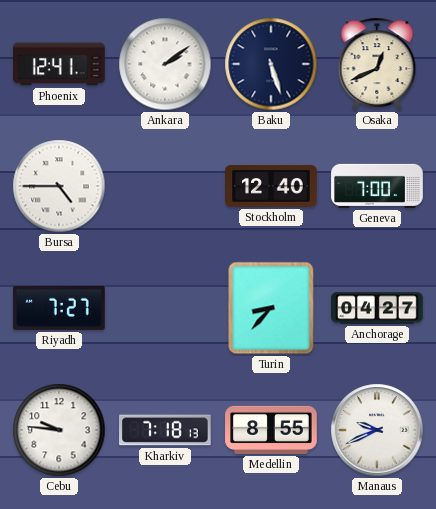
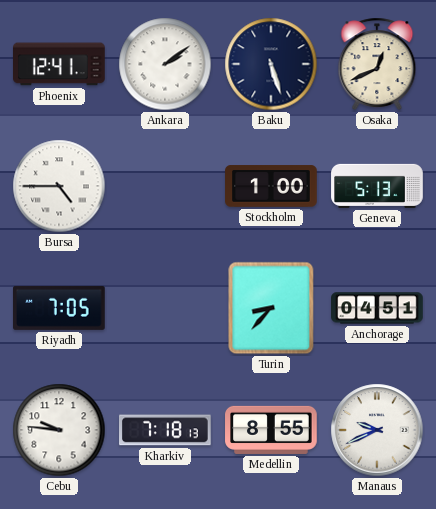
Stockholm: 12:40 -> 1:00 (271, 186)
Geneva: 7:00 -> 5:13 (377, 186)
Riyadh: 7:27 -> 7:05 (60, 308)
Anchorage: 04:27 -> 04:51 (377, 308)
